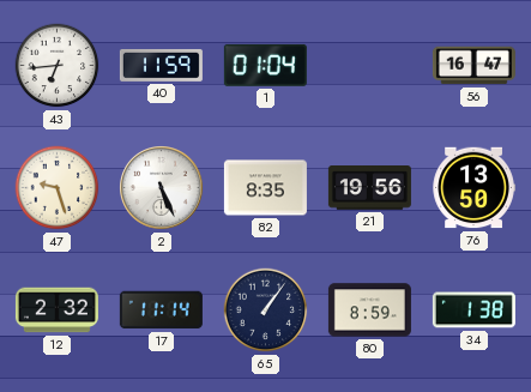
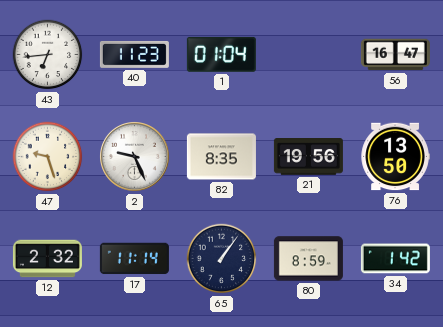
40: 11:59 -> 11:23 (134, 54)
2: 5:26 -> 9:26 (135, 157)
34: 1:38 -> 1:42 (395, 259)
